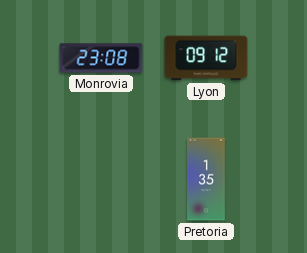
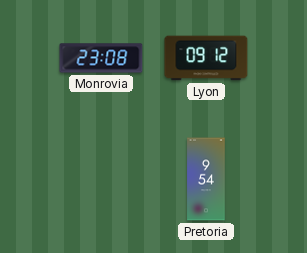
Pretoria: 1:35 -> 9:54 (206, 179)
